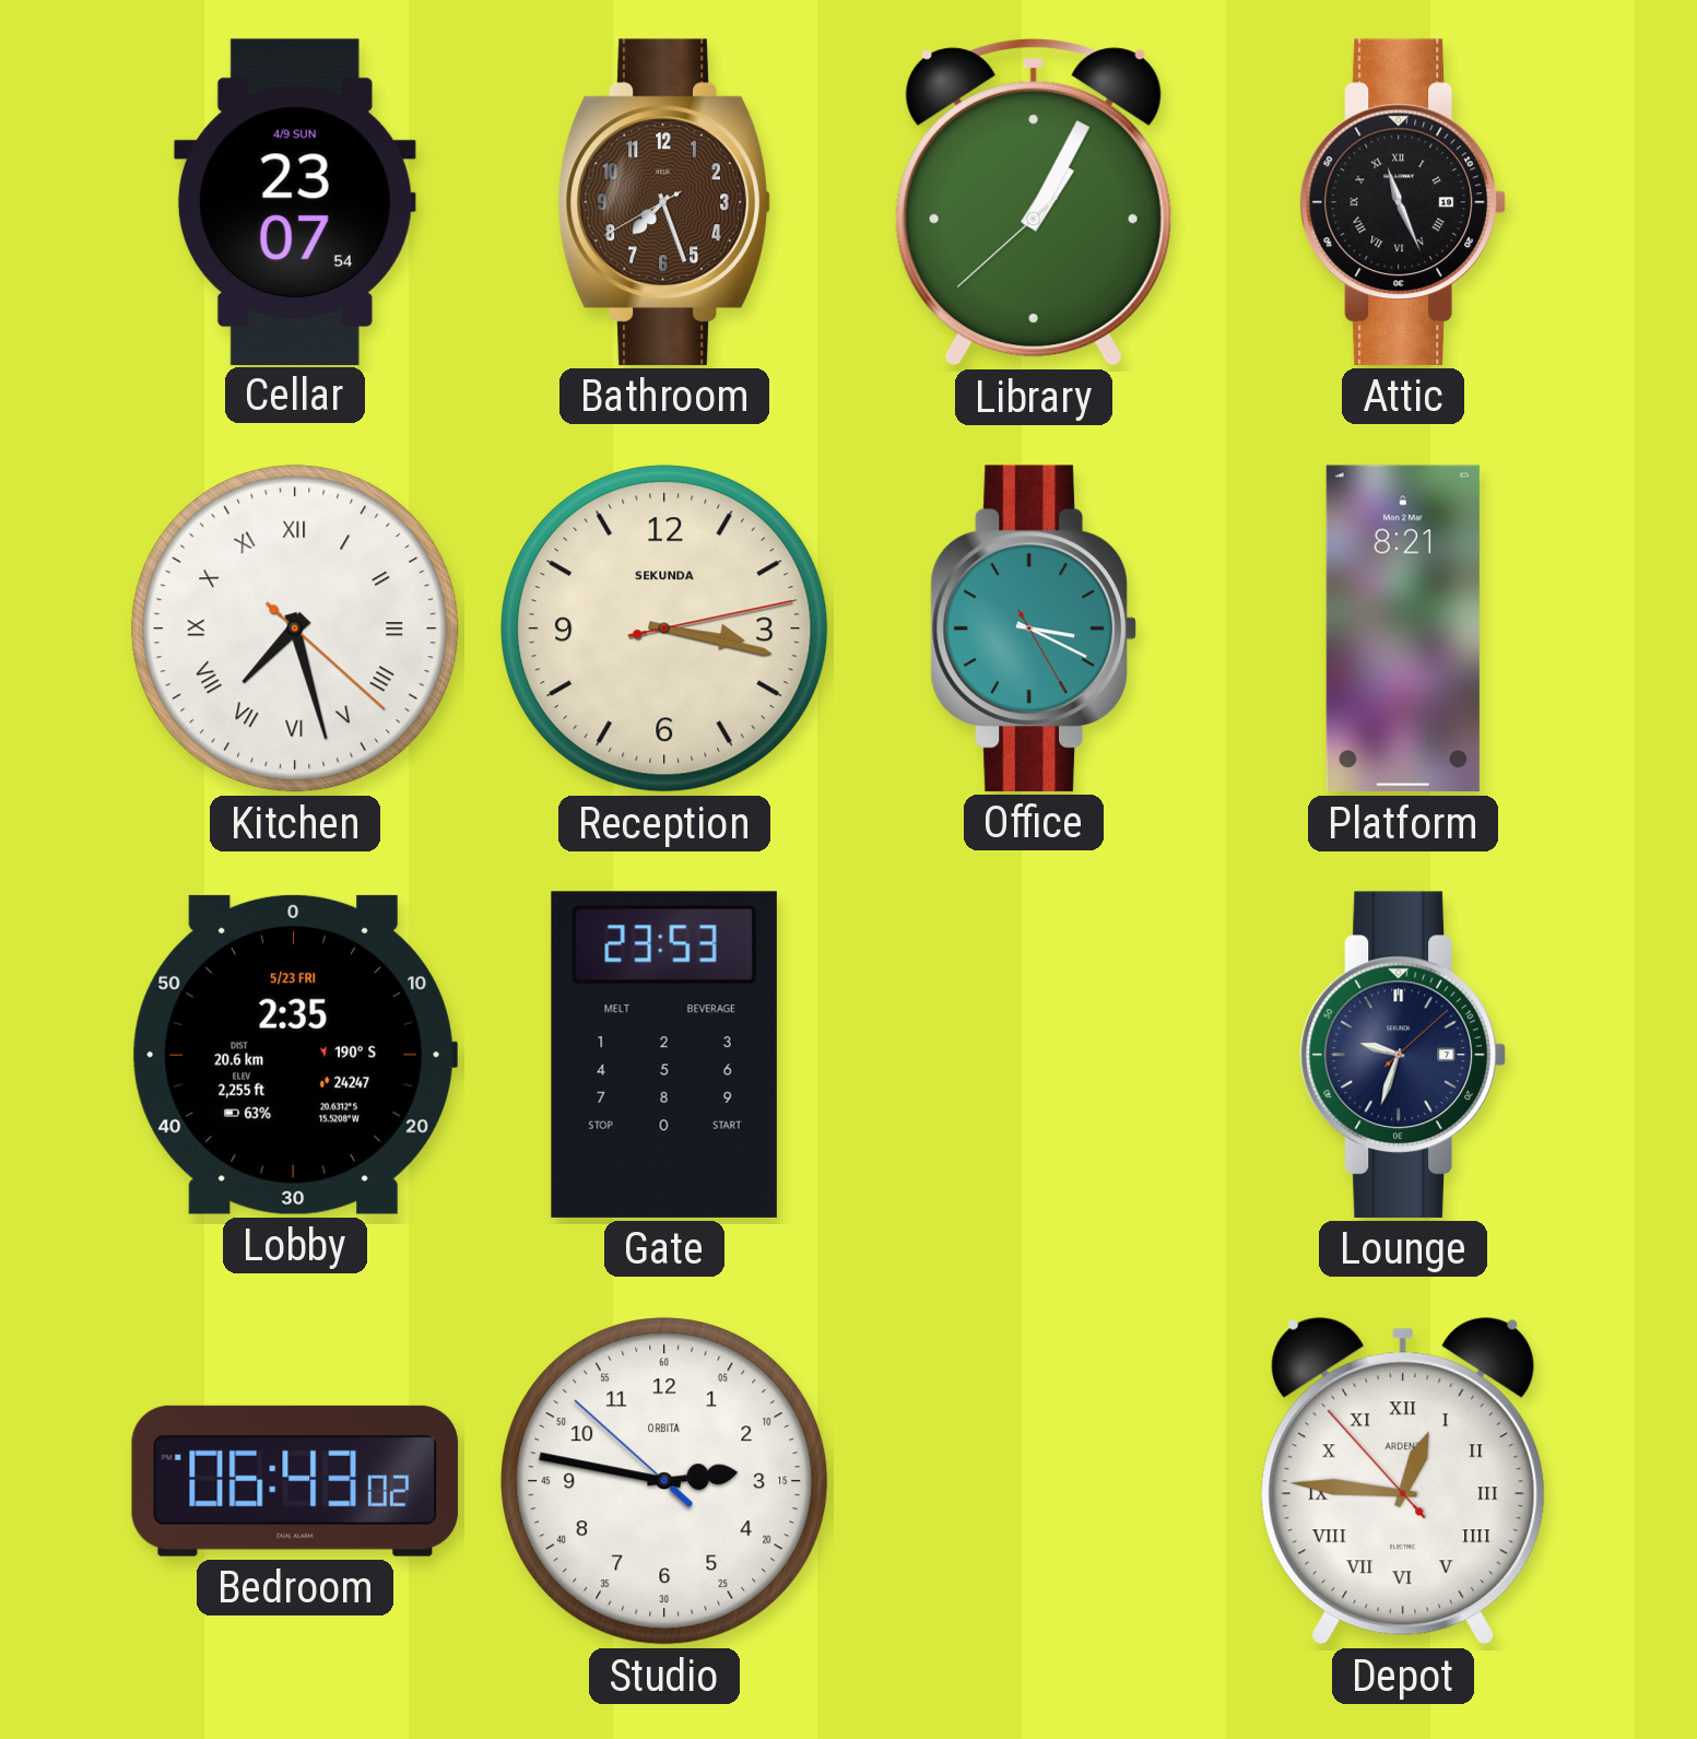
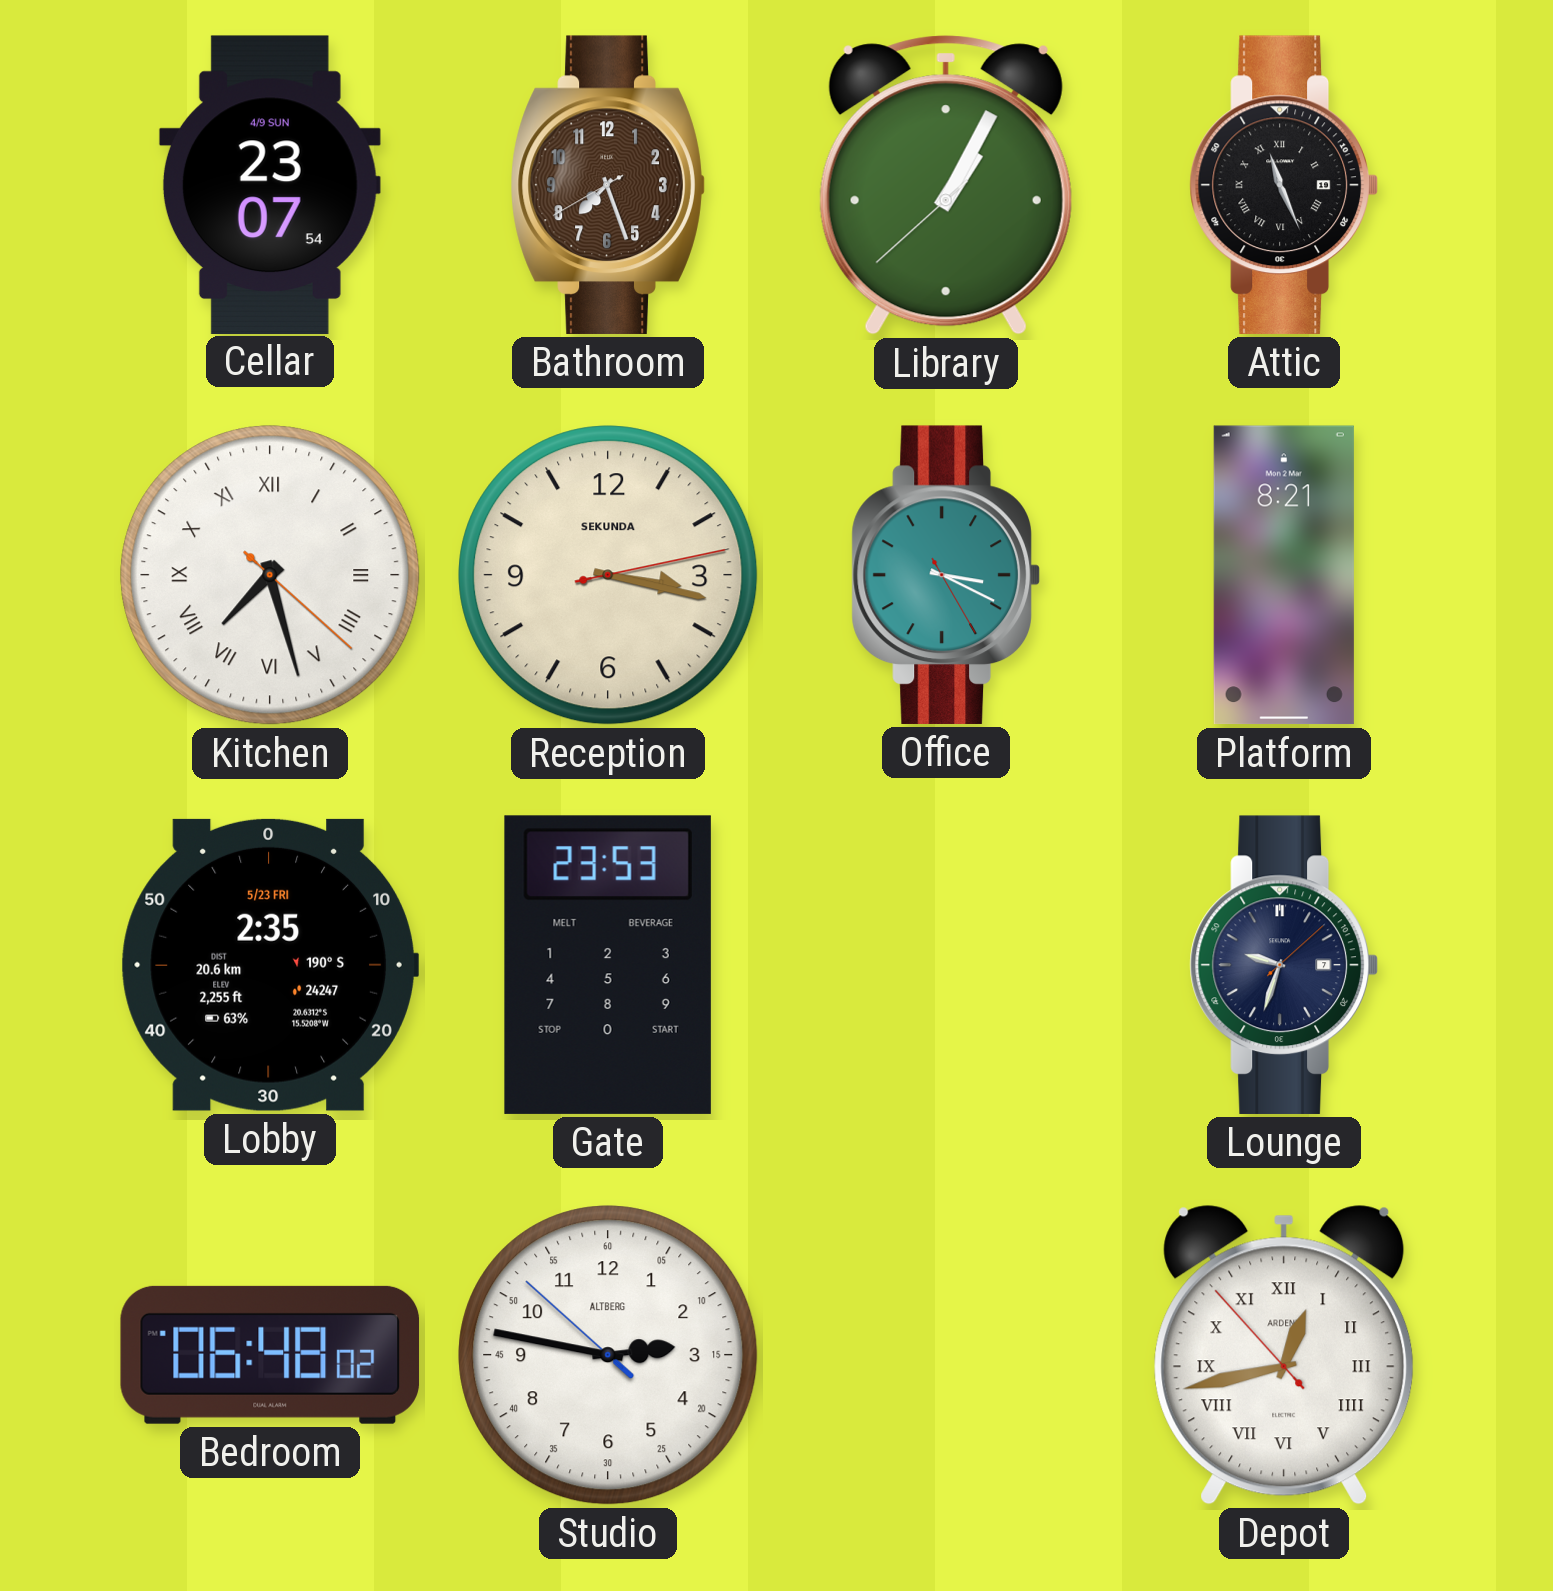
Bedroom: 06:43 -> 06:48 (270, 1355)
Studio brand: ORBITA -> ALTBERG (608, 1355)
Depot: 12:45 -> 12:42 (1284, 1355)
